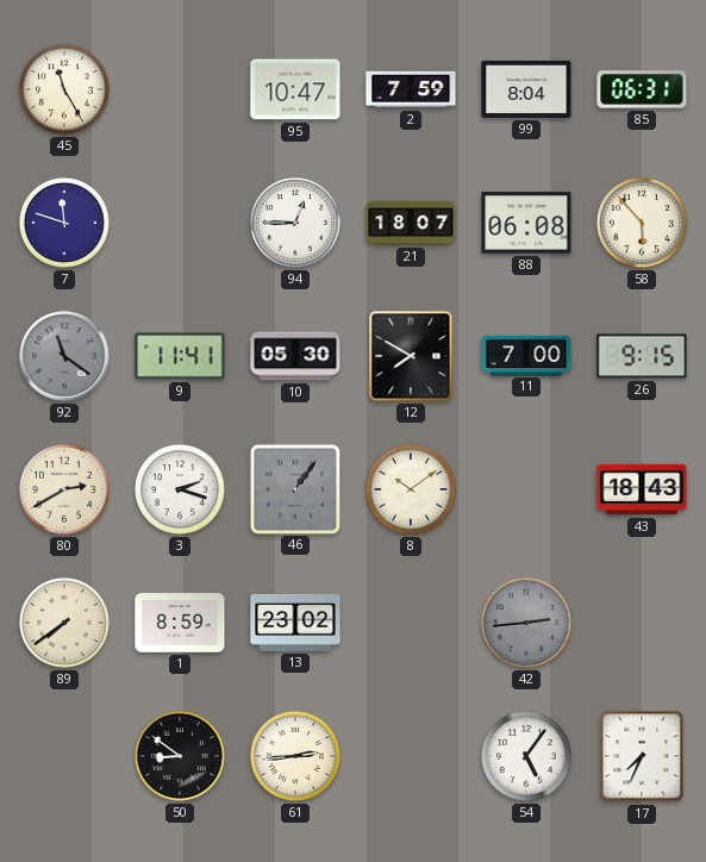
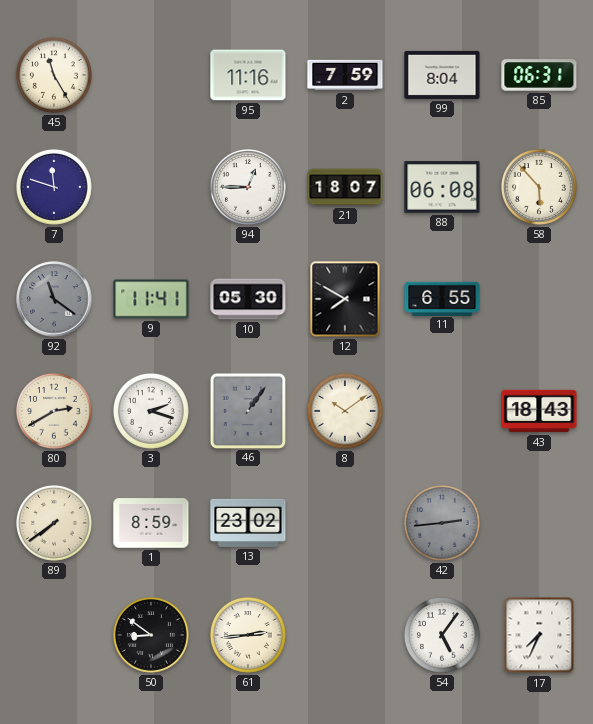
95: 10:47 -> 11:16 (248, 75)
11: 7:00 -> 6:55 (442, 298)
26: 9:15 -> none (642, 356)
